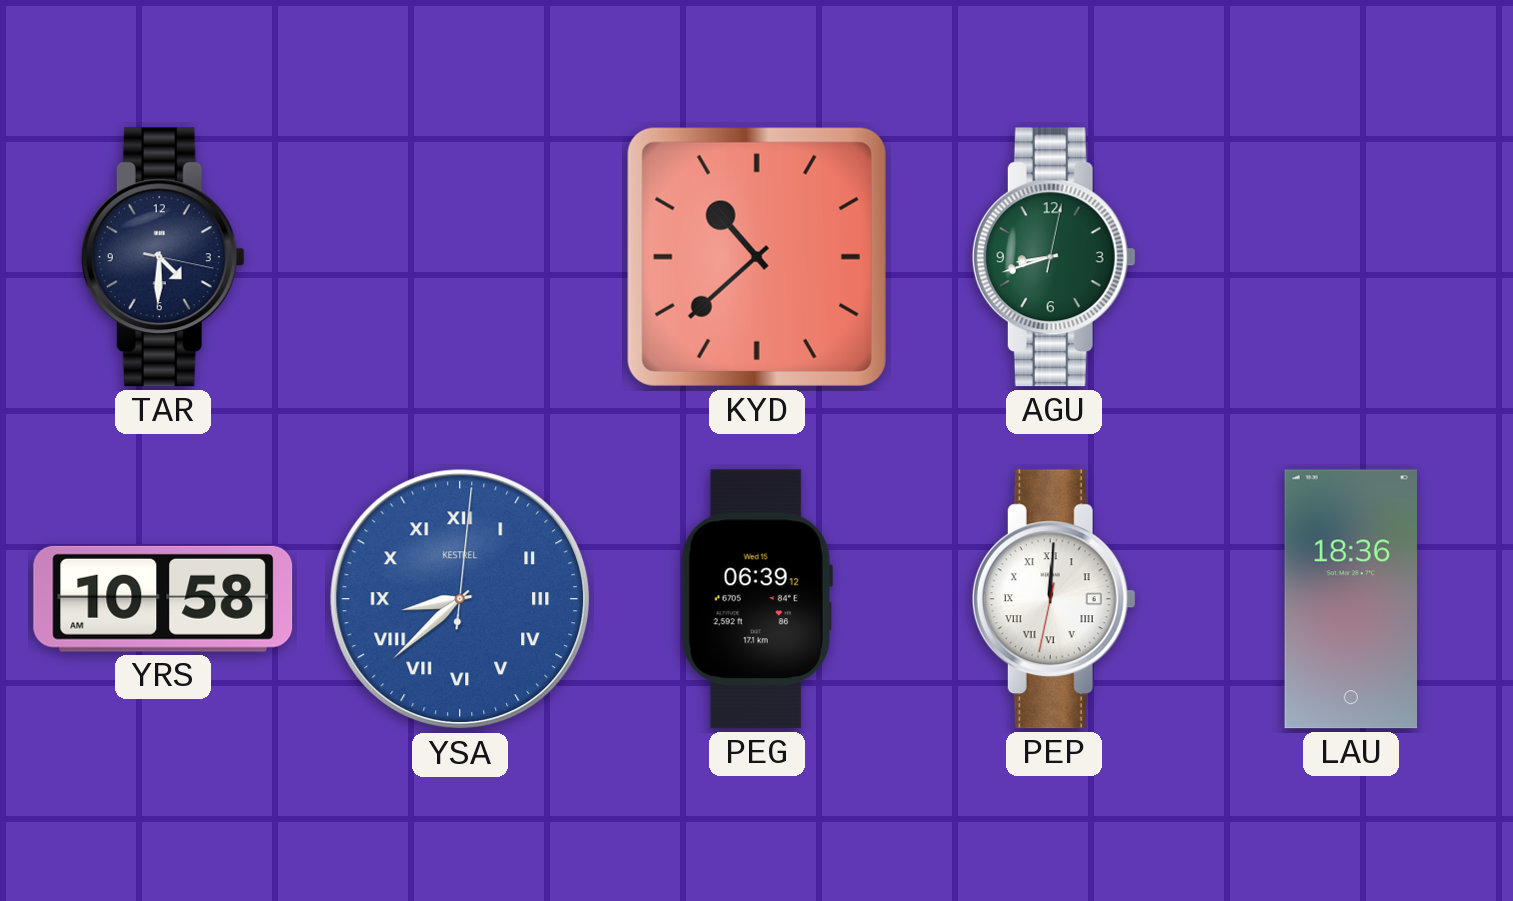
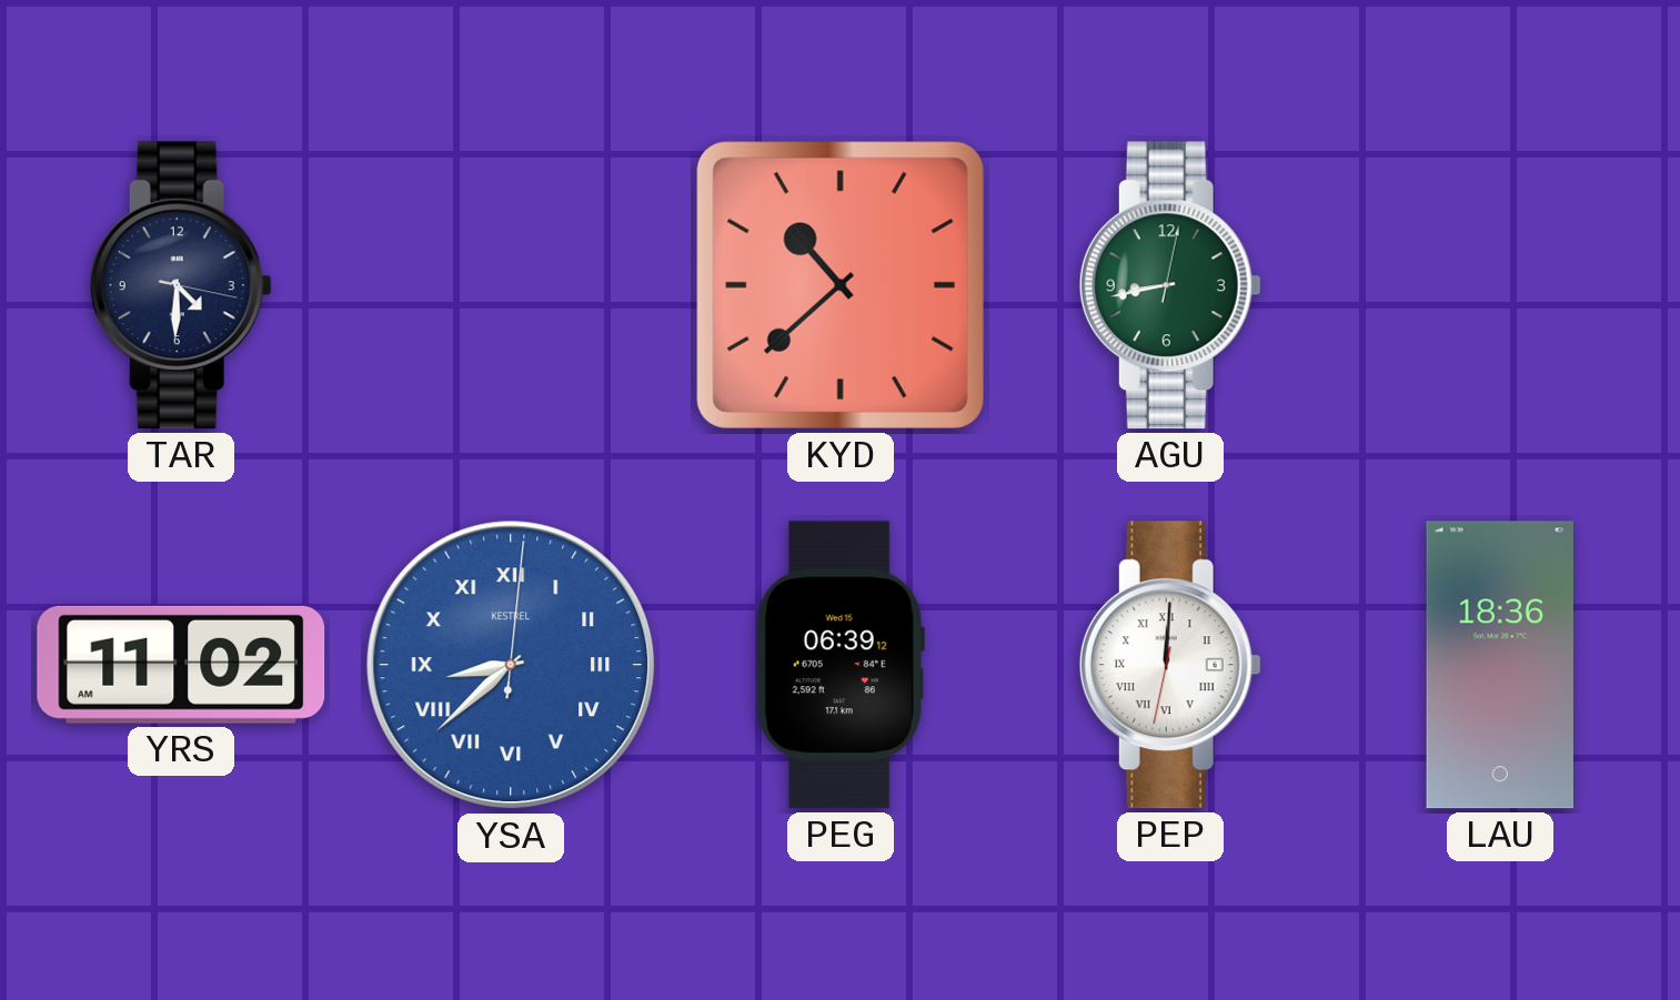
AGU: 8:42 -> 8:43 (1170, 285)
YRS: 10:58 -> 11:02 (181, 665)
